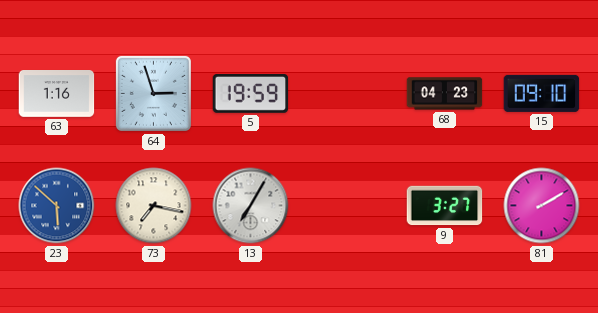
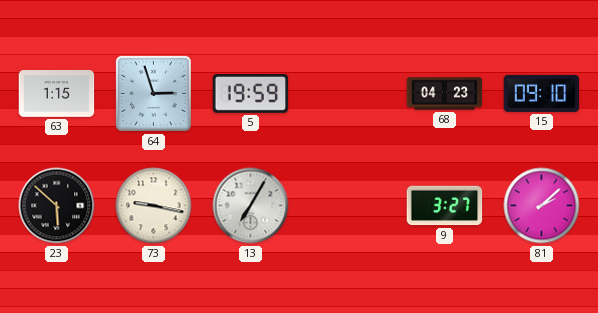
63: 1:16 -> 1:15 (57, 94)
23 dial: blue -> black (57, 206)
73: 7:17 -> 9:17 (154, 206)
81: 2:10 -> 2:08 (542, 206)
